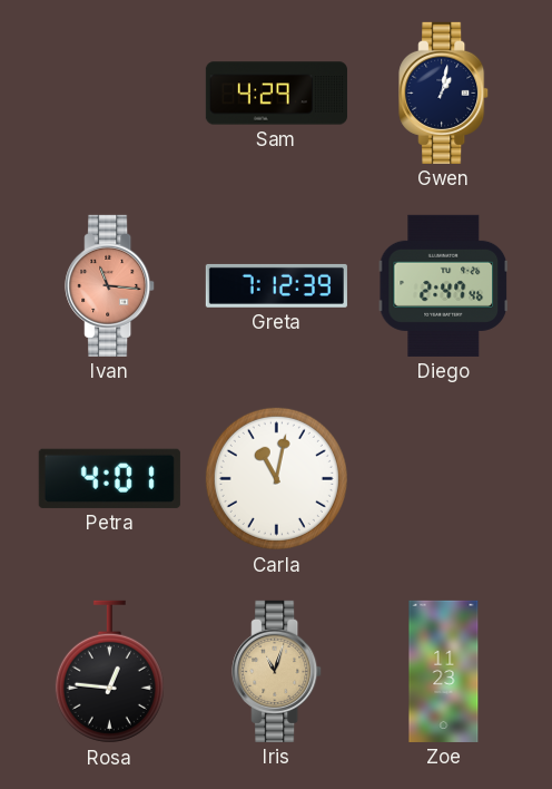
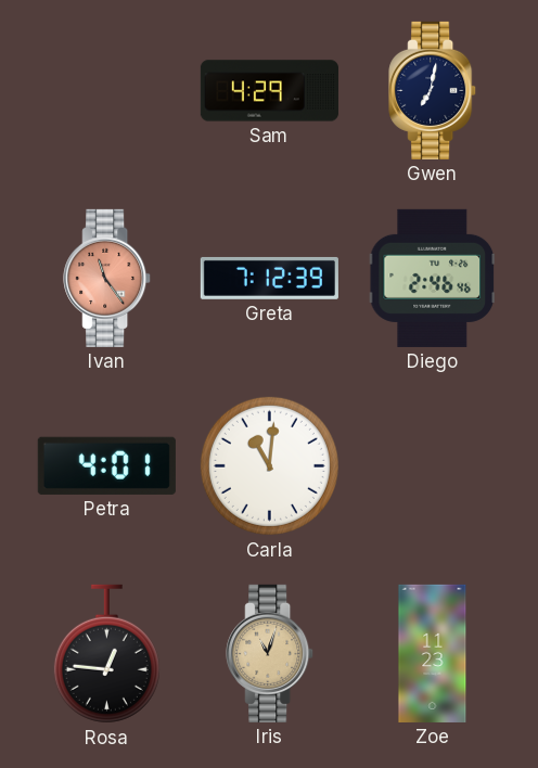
Gwen: 1:02 -> 7:02 (433, 90)
Ivan: 11:16 -> 11:24 (107, 278)
Diego: 2:47 -> 2:46 (432, 278)
Carla: 11:02 -> 11:01 (269, 465)
